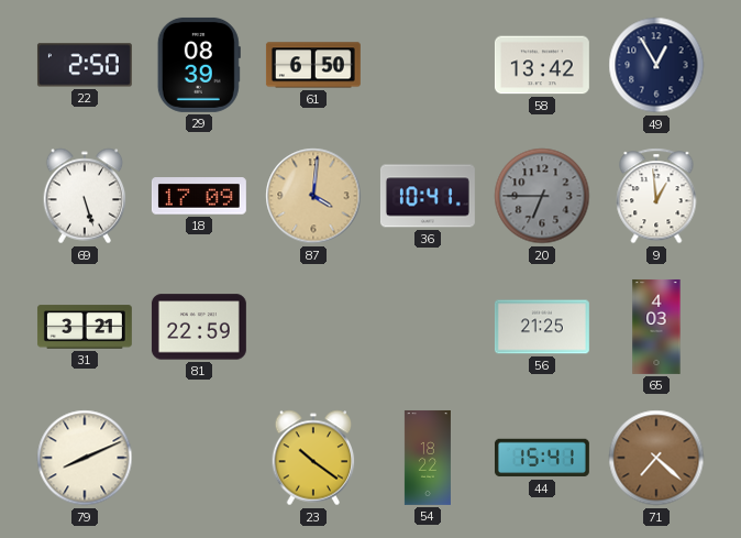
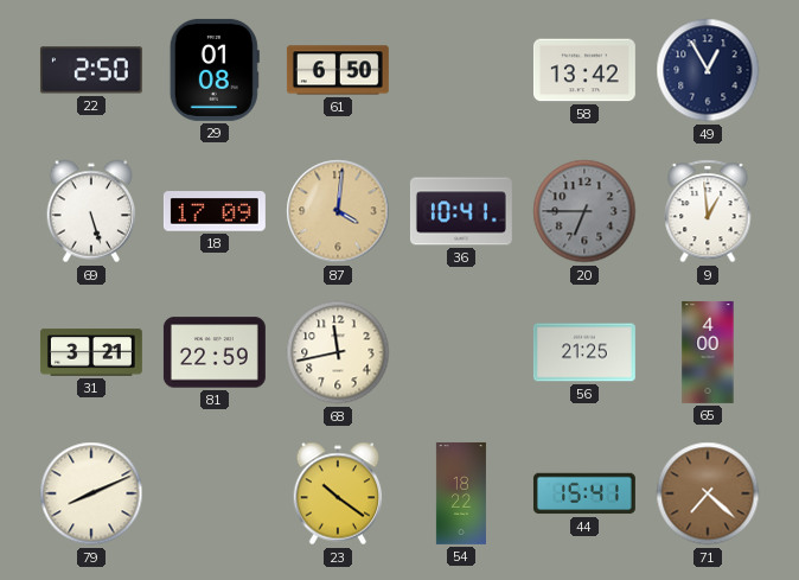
29: 08:39 -> 01:08 (215, 70)
68: none -> 11:43 (338, 352)
65: 4:03 -> 4:00 (708, 352)
